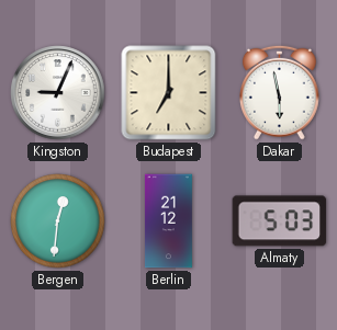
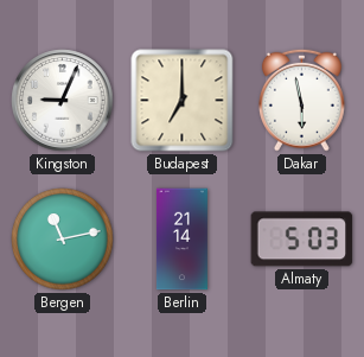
Bergen: 12:31 -> 11:13 (63, 240)
Berlin: 21:12 -> 21:14 (181, 240)
